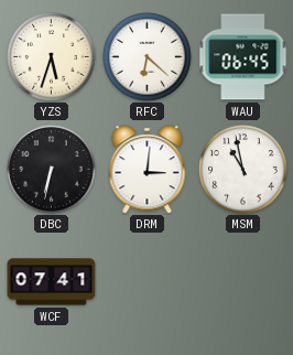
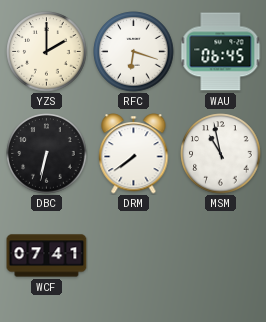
YZS: 5:33 -> 2:00 (47, 52)
RFC: 6:22 -> 6:18 (134, 52)
DRM: 3:01 -> 7:39 (134, 154)
